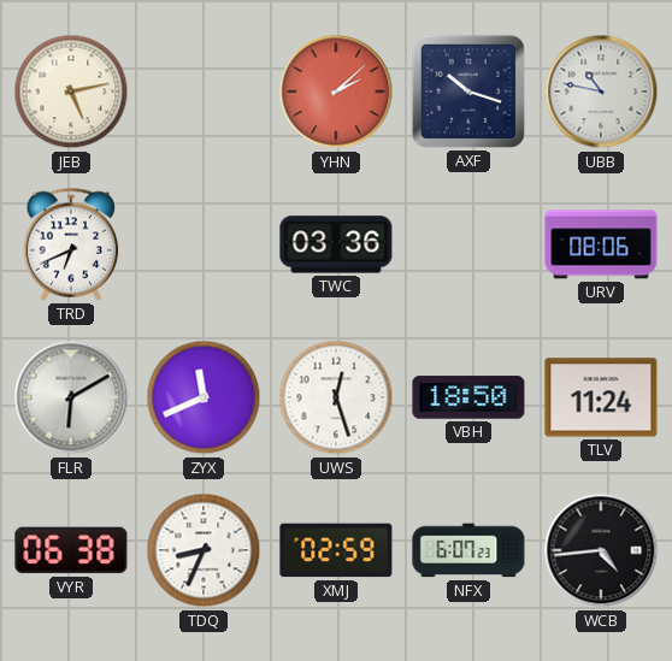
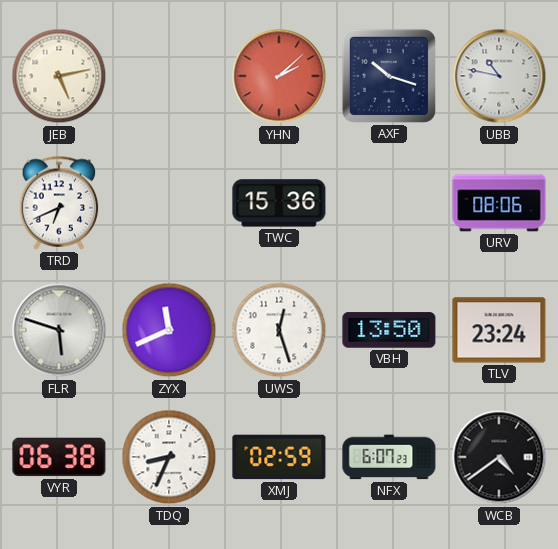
TWC: 03:36 -> 15:36 (279, 203)
FLR: 6:10 -> 5:48 (59, 330)
VBH: 18:50 -> 13:50 (389, 330)
TLV: 11:24 -> 23:24 (499, 330)
WCB: 4:44 -> 4:39 (499, 457)
